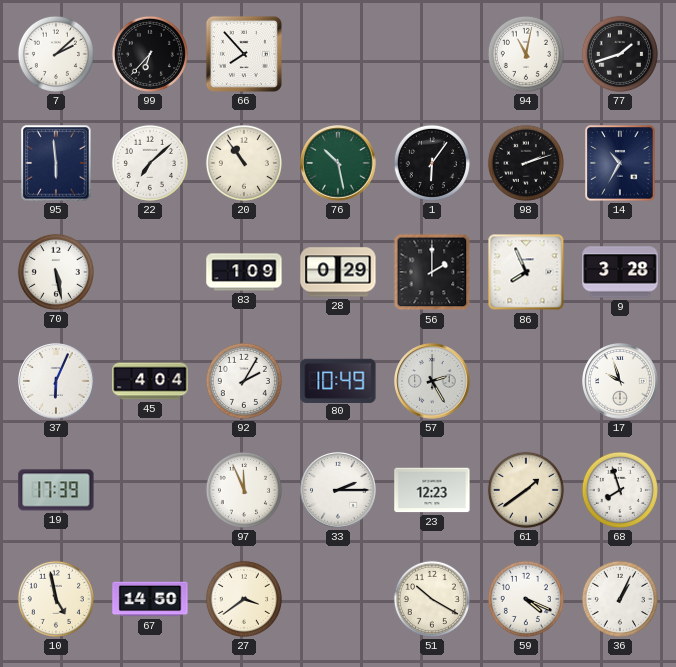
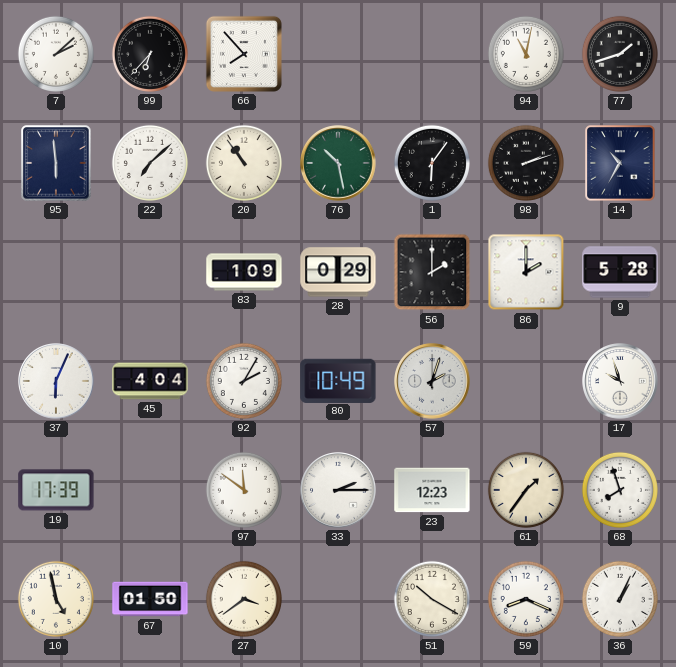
70: 5:28 -> none (56, 272)
86: 7:56 -> 2:00 (526, 272)
9: 3:28 -> 5:28 (620, 272)
57: 2:25 -> 2:03 (432, 381)
97: 11:56 -> 11:51 (244, 490)
61: 1:39 -> 1:36 (526, 490)
67: 14:50 -> 01:50 (150, 599)
59: 4:19 -> 8:19 (526, 599)
